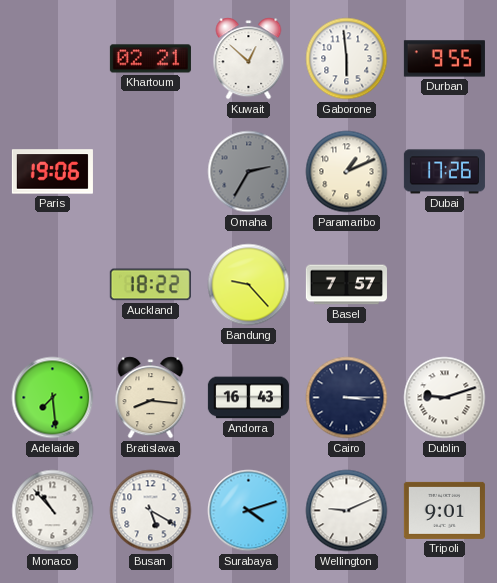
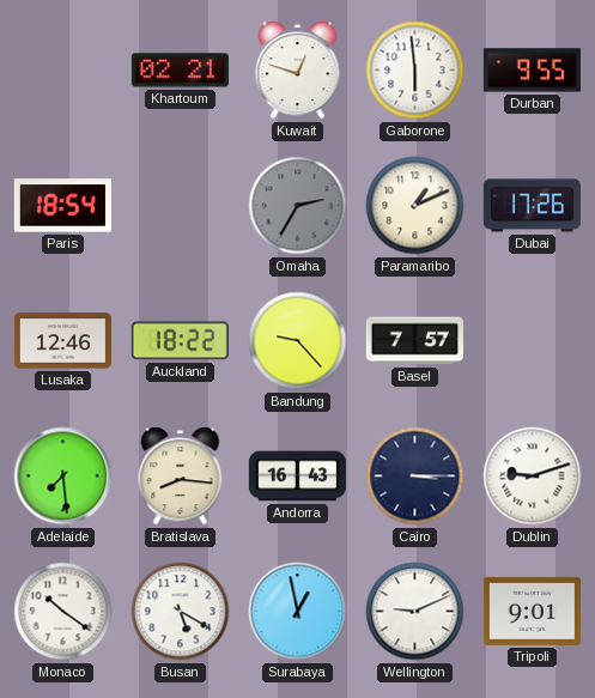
Kuwait: 12:52 -> 12:48 (298, 71)
Paris: 19:06 -> 18:54 (62, 206)
Lusaka: none -> 12:46 (62, 341)
Monaco: 10:53 -> 10:21 (63, 612)
Surabaya: 4:12 -> 12:58 (298, 612)
